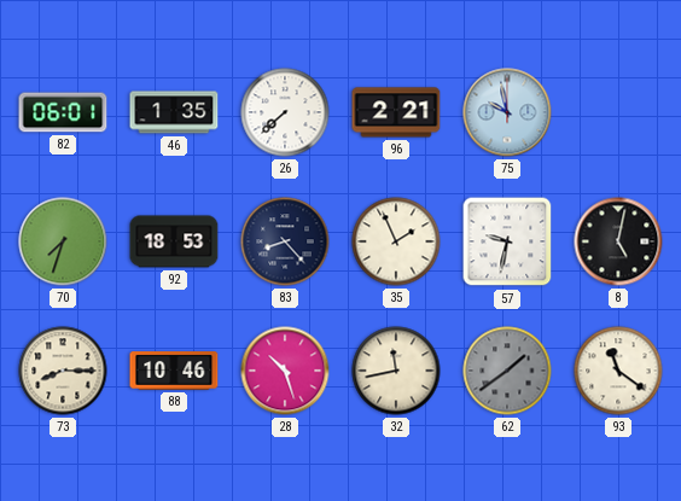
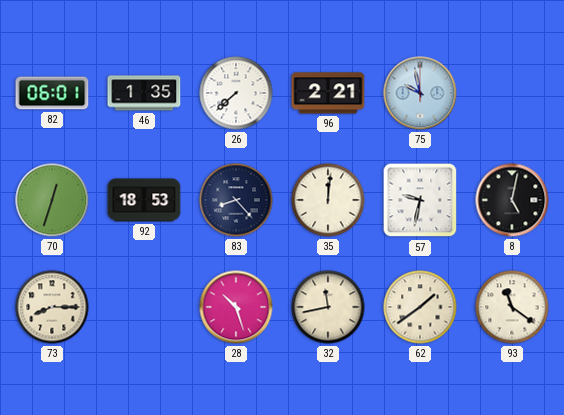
70: 7:33 -> 12:33 (52, 200)
35: 1:56 -> 12:01 (328, 200)
88: 10:46 -> none (174, 372)
62 dial: grey -> cream (420, 307)
